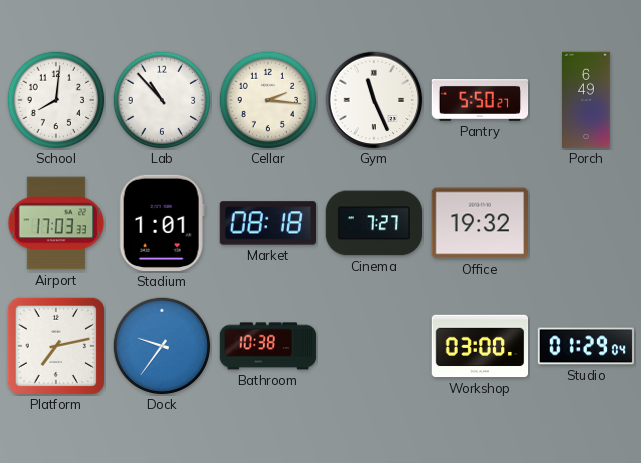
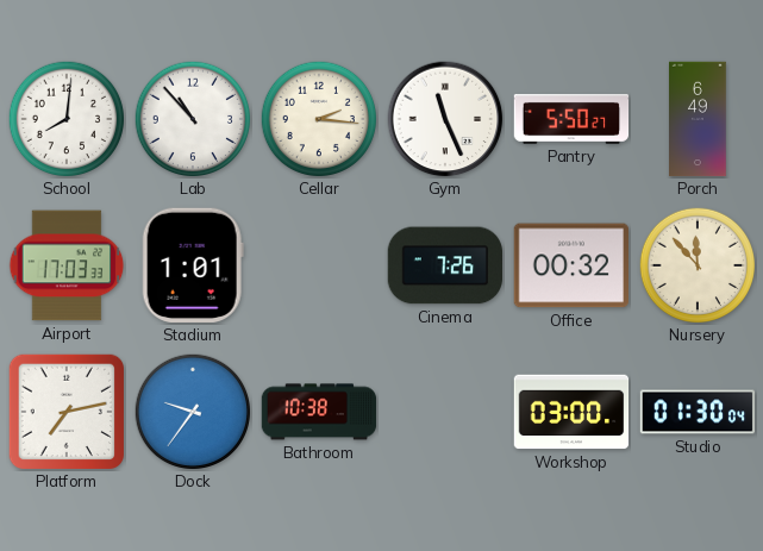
Market: 08:18 -> none (267, 223)
Cinema: 7:27 -> 7:26 (444, 265)
Office: 19:32 -> 00:32 (570, 265)
Nursery: none -> 11:53 (698, 265)
Studio: 01:29 -> 01:30 (698, 412)
